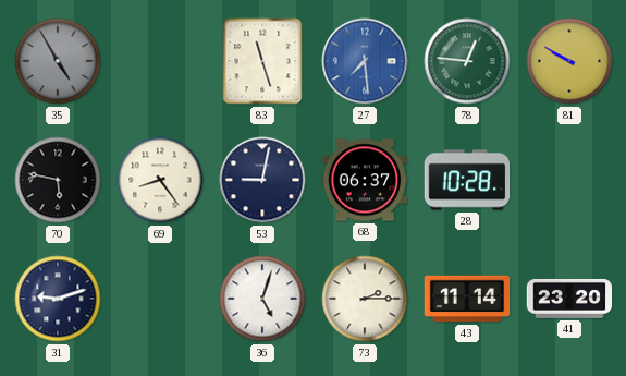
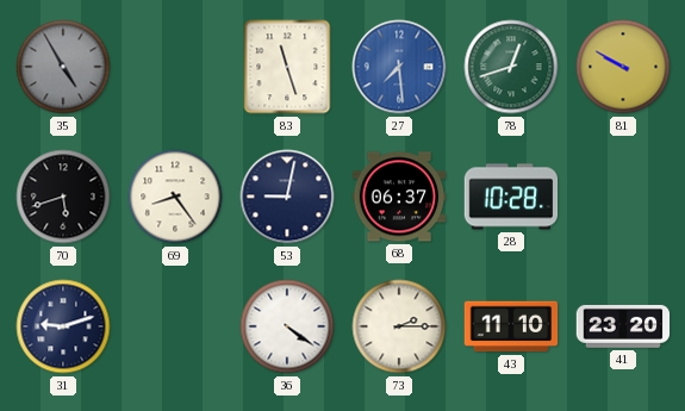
78: 12:46 -> 12:42 (511, 67)
70: 5:47 -> 5:42 (63, 197)
36: 5:03 -> 4:21 (287, 326)
43: 11:14 -> 11:10 (511, 326)
